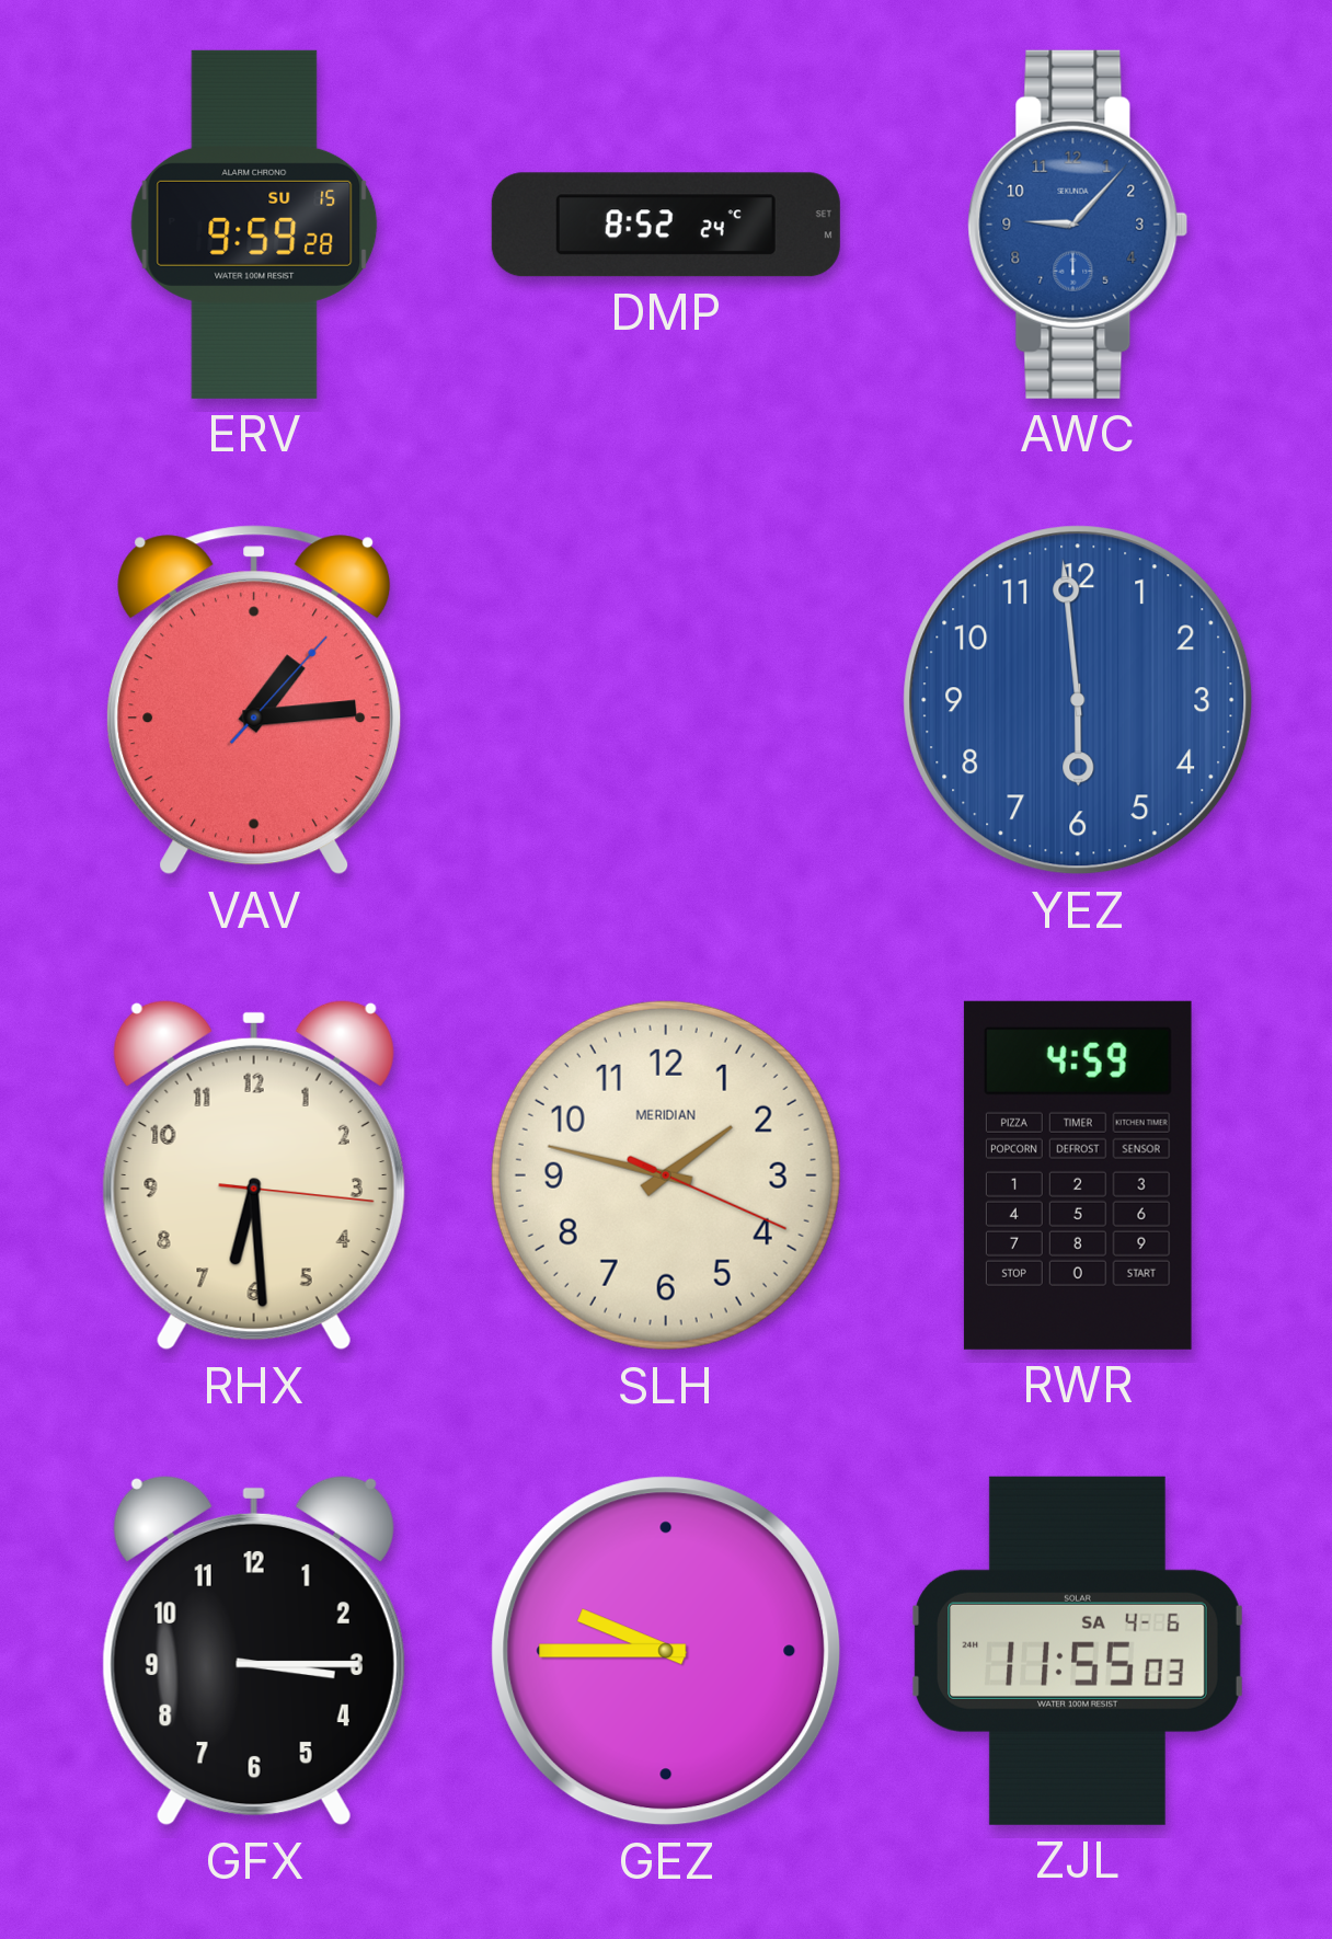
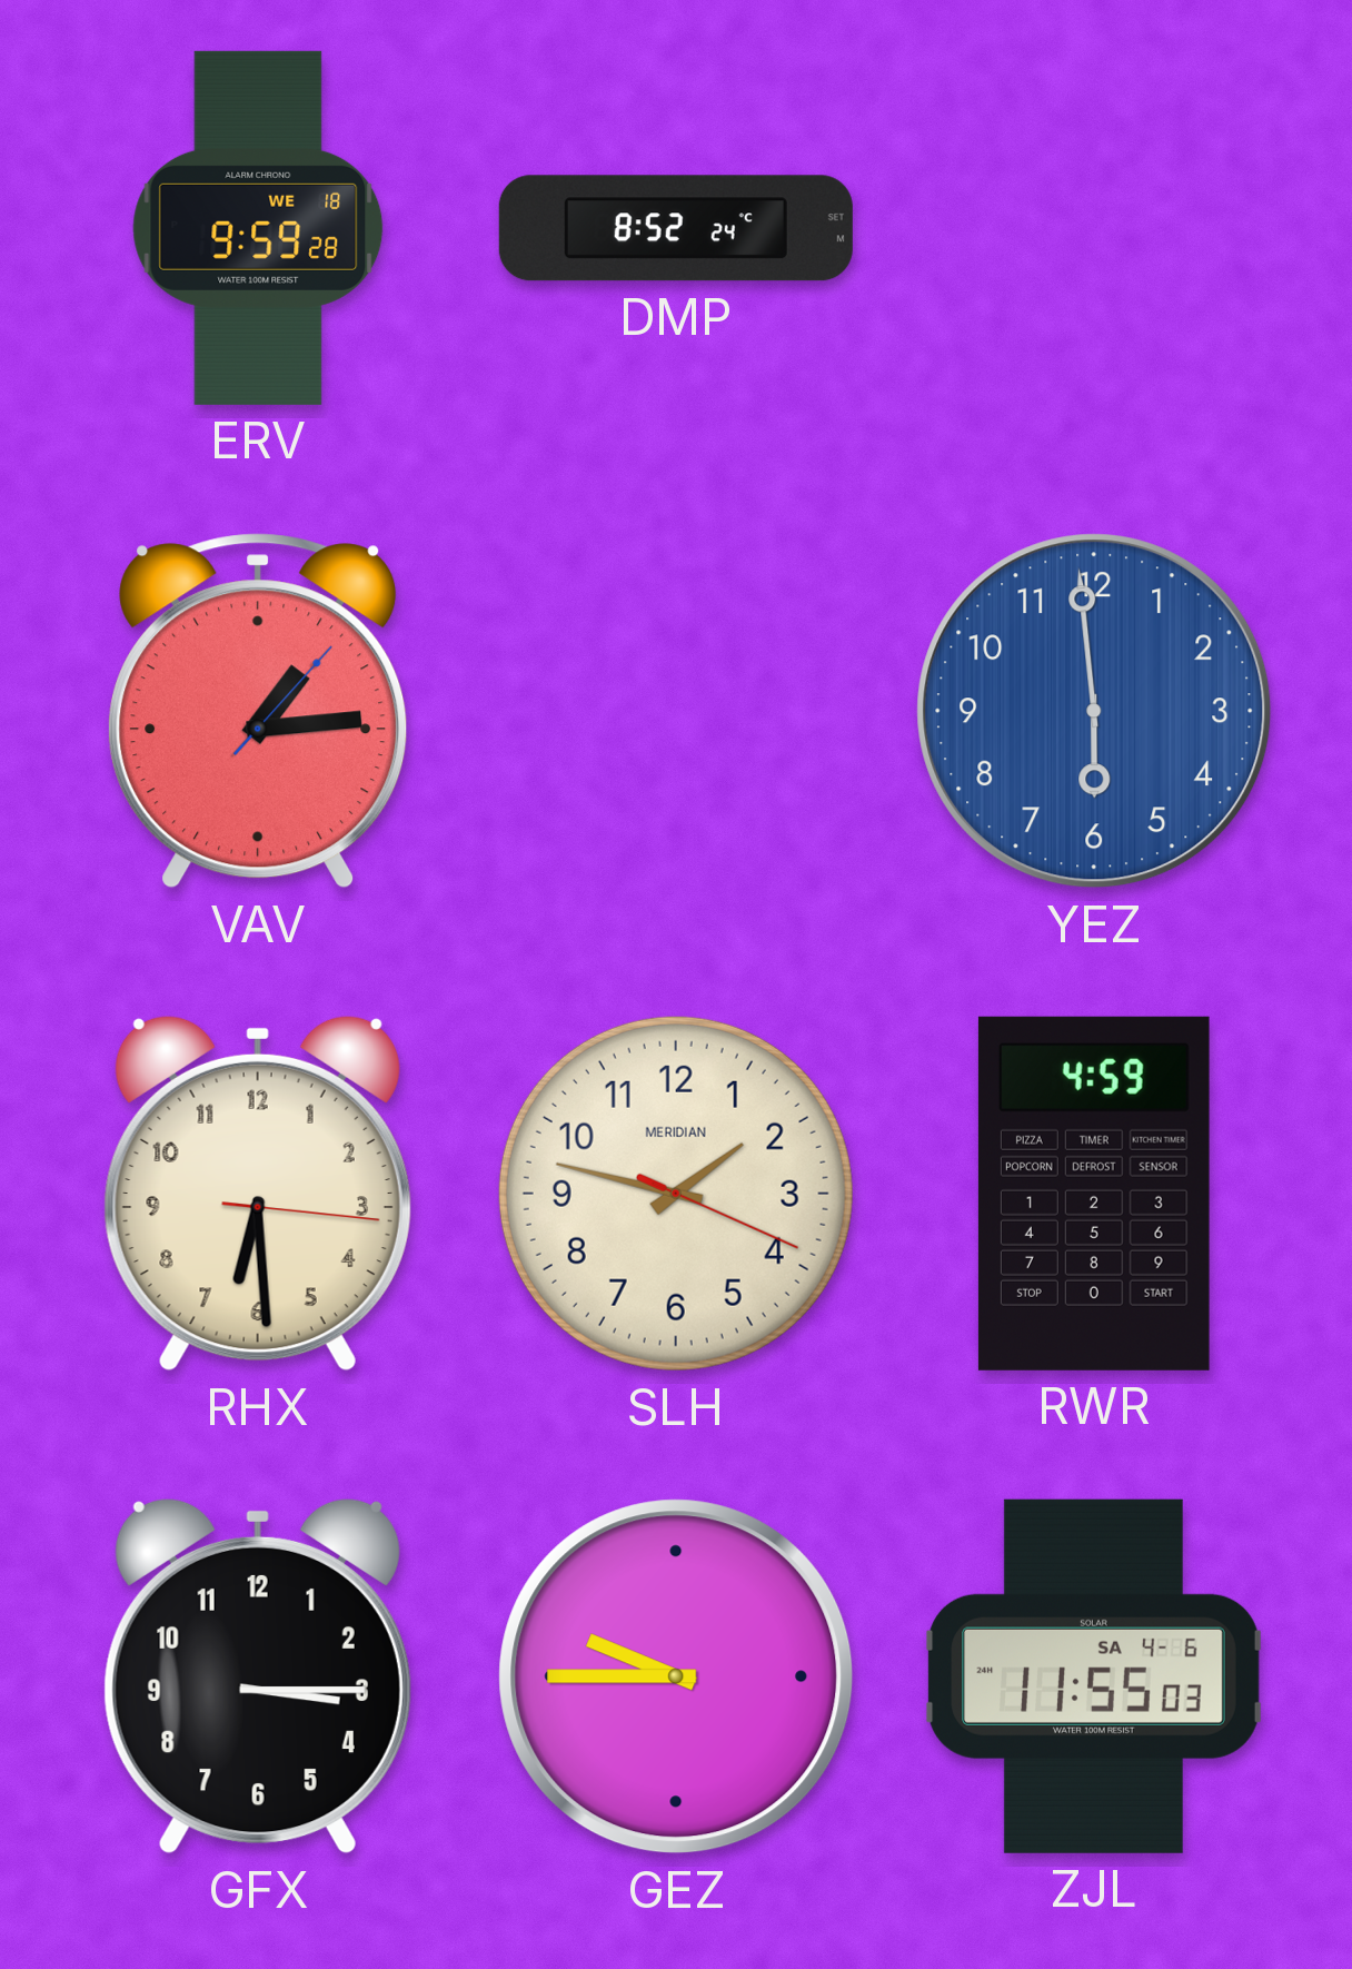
ERV date: SU 15 -> WE 18 (258, 228)
AWC: 9:07 -> none (1078, 225)
